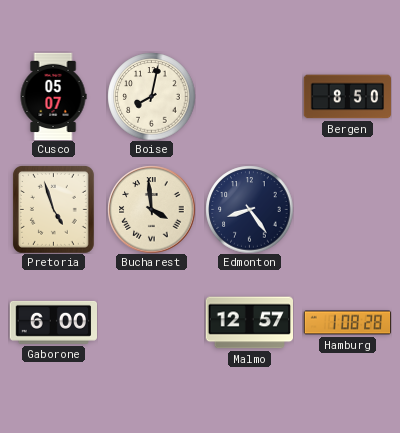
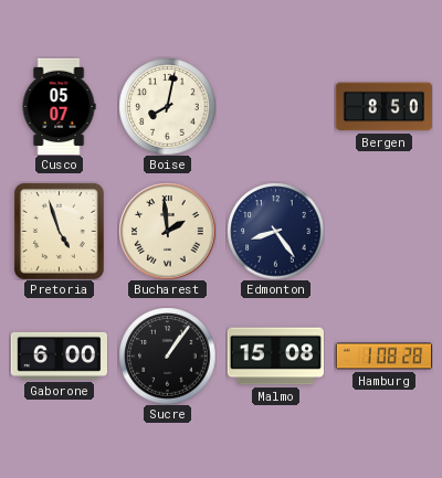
Bucharest: 3:59 -> 1:59 (167, 231)
Sucre: none -> 1:06 (167, 355)
Malmo: 12:57 -> 15:08 (275, 357)
